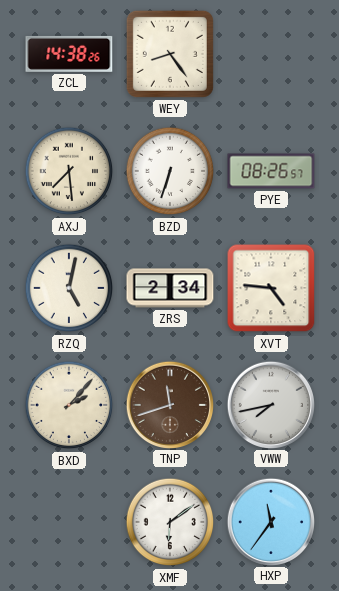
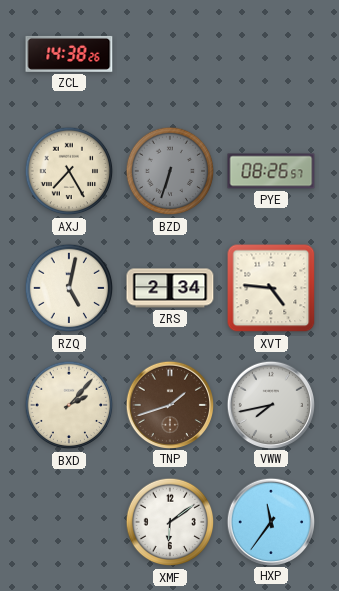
WEY: 8:24 -> none (170, 54)
AXJ: 7:29 -> 7:25 (69, 171)
BZD dial: white -> grey (170, 171)
TNP: 11:42 -> 1:42 (169, 404)
